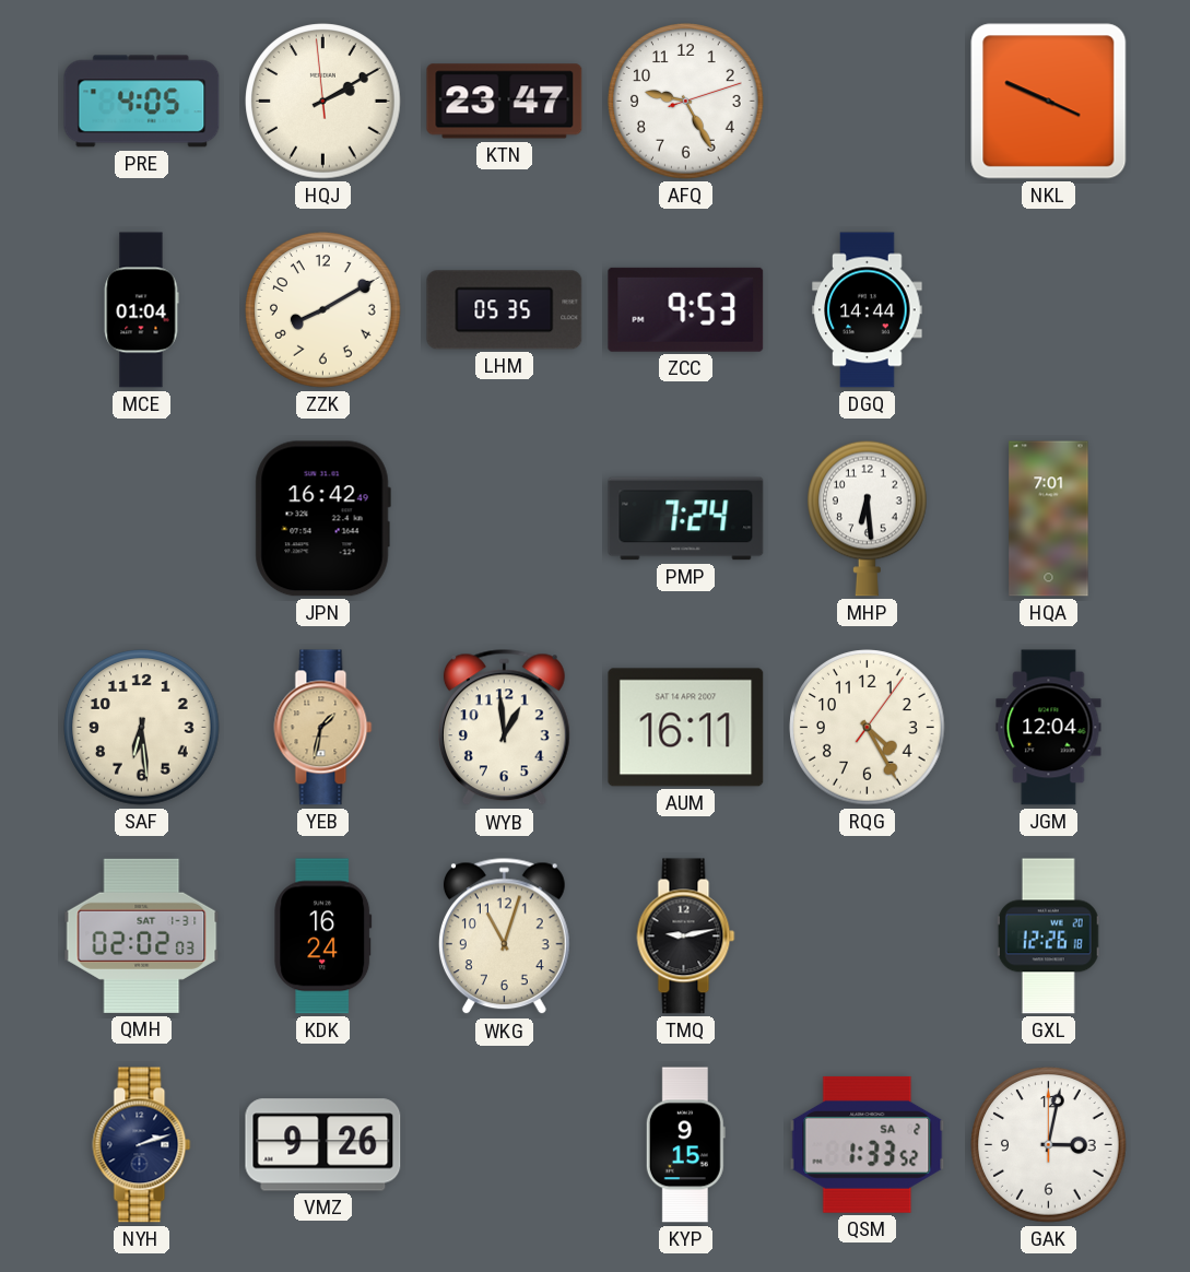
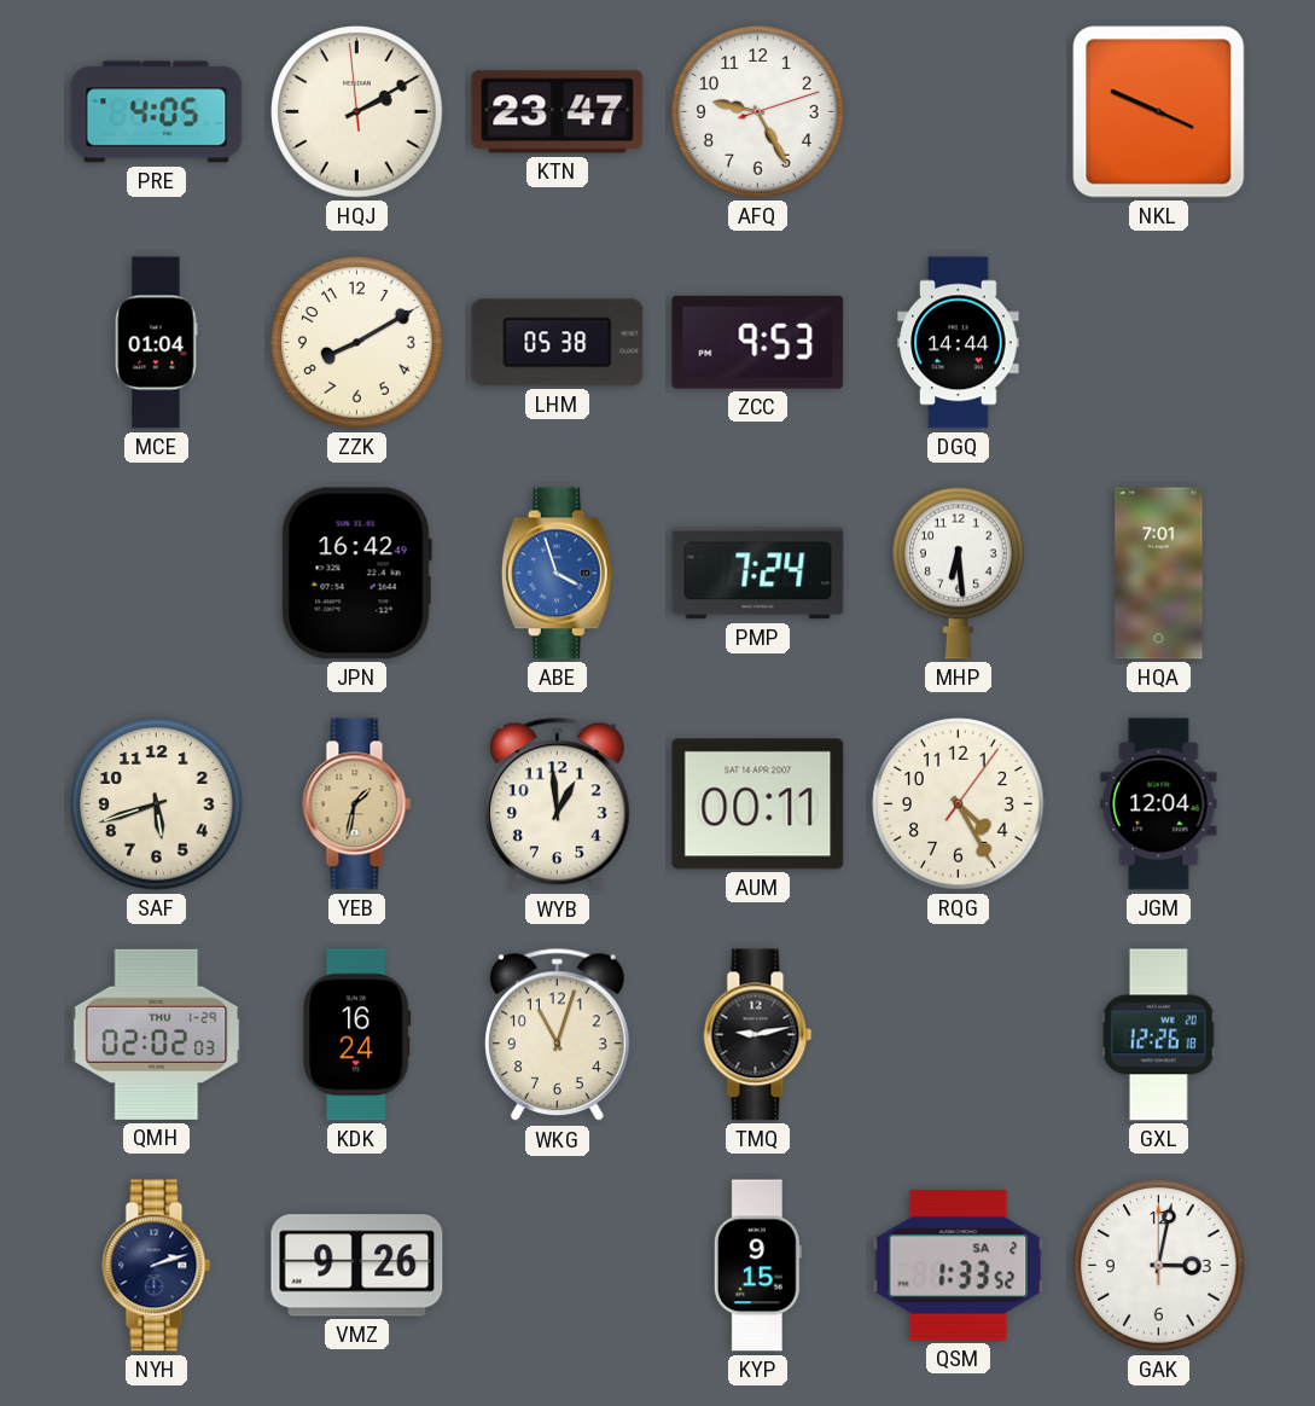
LHM: 05:35 -> 05:38 (558, 343)
ABE: none -> 3:57 (557, 574)
SAF: 6:29 -> 5:42 (157, 804)
AUM: 16:11 -> 00:11 (758, 804)
QMH date: SAT 1-31 -> THU 1-29 (157, 1034)
